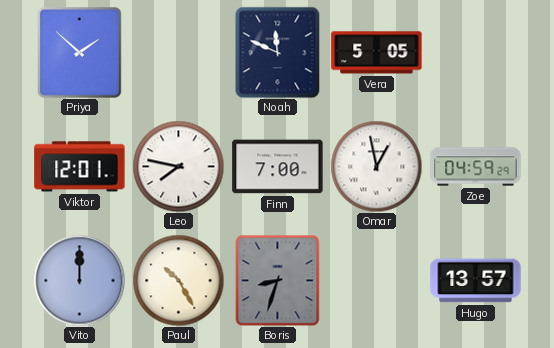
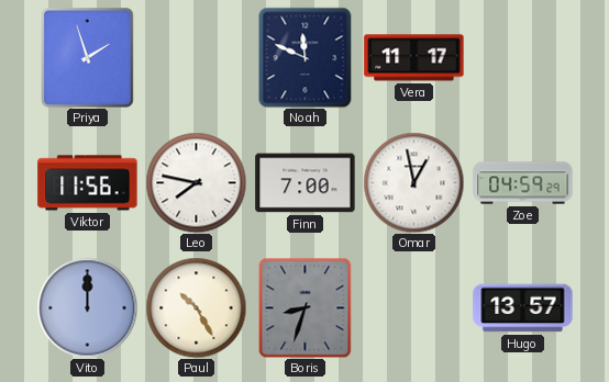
Priya: 1:52 -> 1:57 (88, 58)
Vera: 5:05 -> 11:17 (414, 58)
Viktor: 12:01 -> 11:56 (88, 183)
